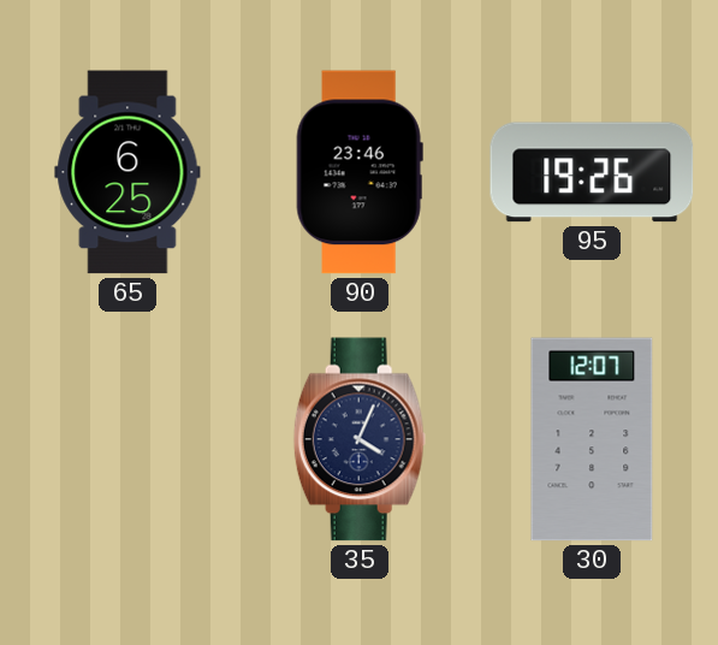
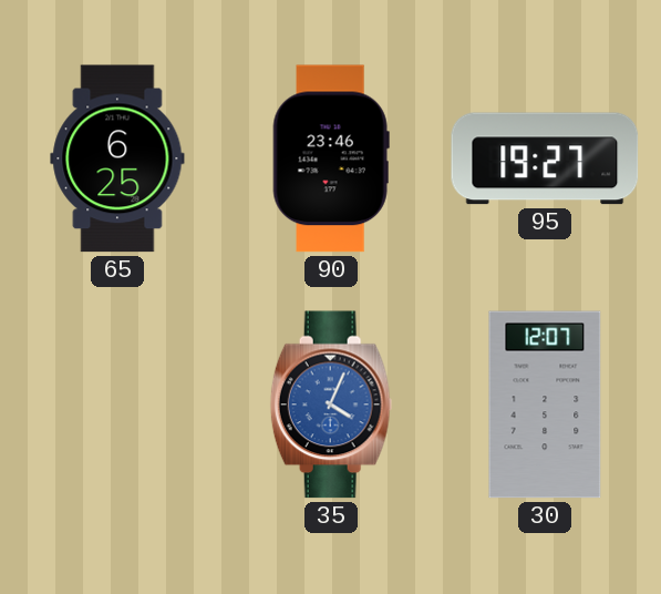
95: 19:26 -> 19:27 (545, 158)
35 dial: navy -> blue (331, 404)
